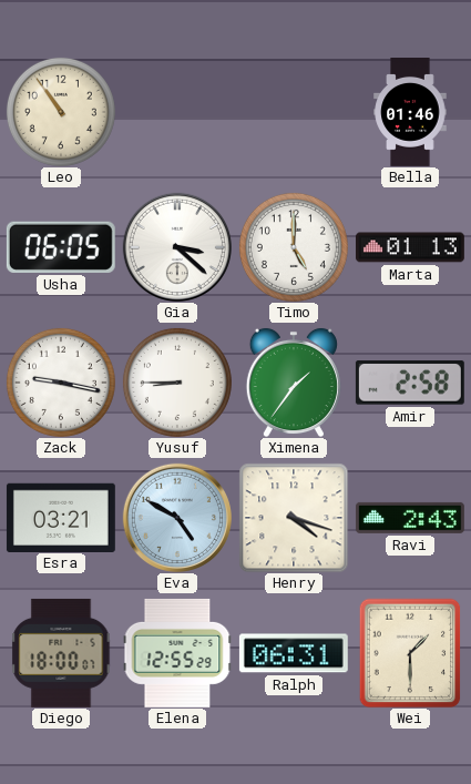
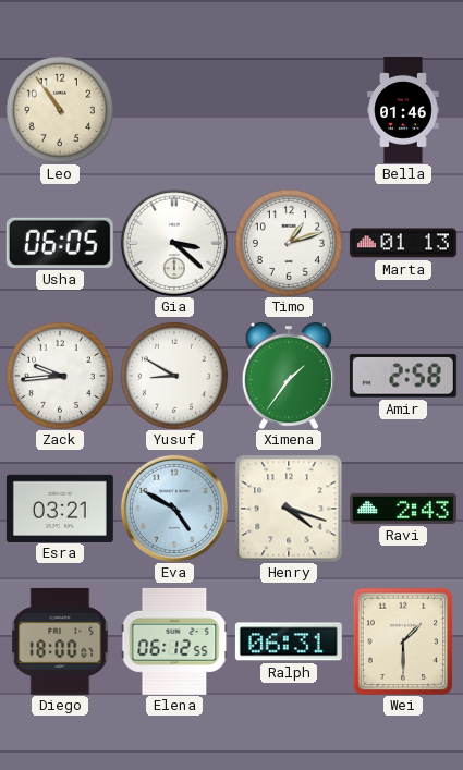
Timo: 5:00 -> 1:12 (289, 243)
Zack: 9:17 -> 9:44 (60, 376)
Yusuf: 8:45 -> 8:50 (174, 376)
Elena: 12:55 -> 06:12 (174, 641)
